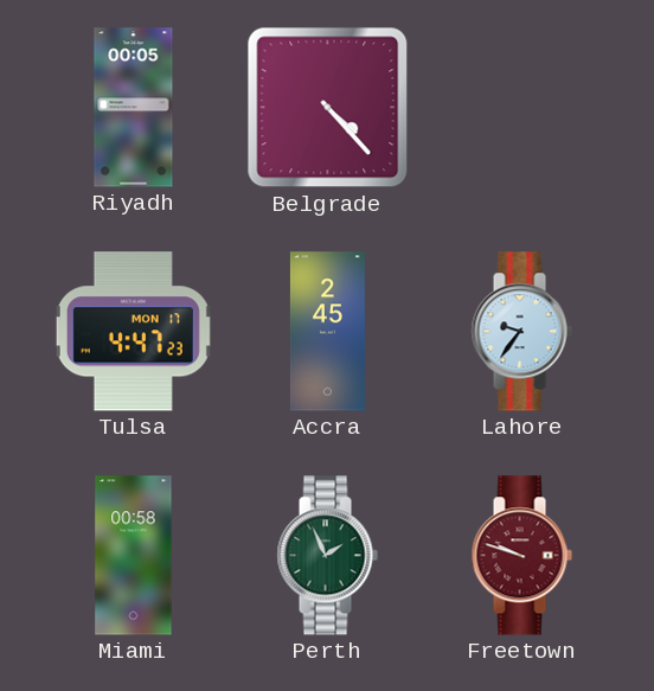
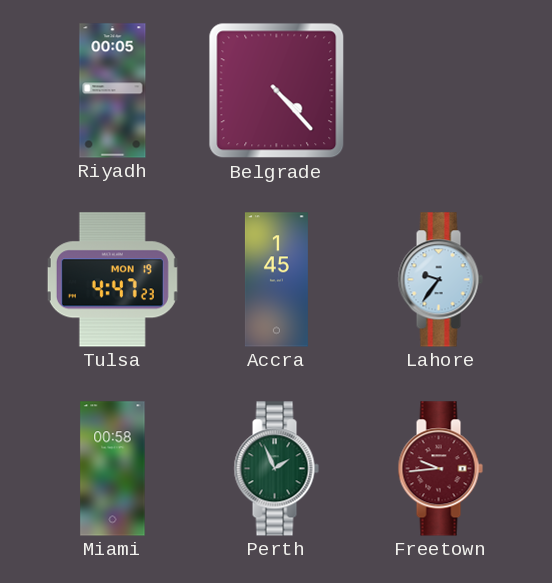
Tulsa date: MON 17 -> MON 19 (112, 280)
Accra: 2:45 -> 1:45 (276, 280)
Freetown: 9:48 -> 9:44 (440, 469)
